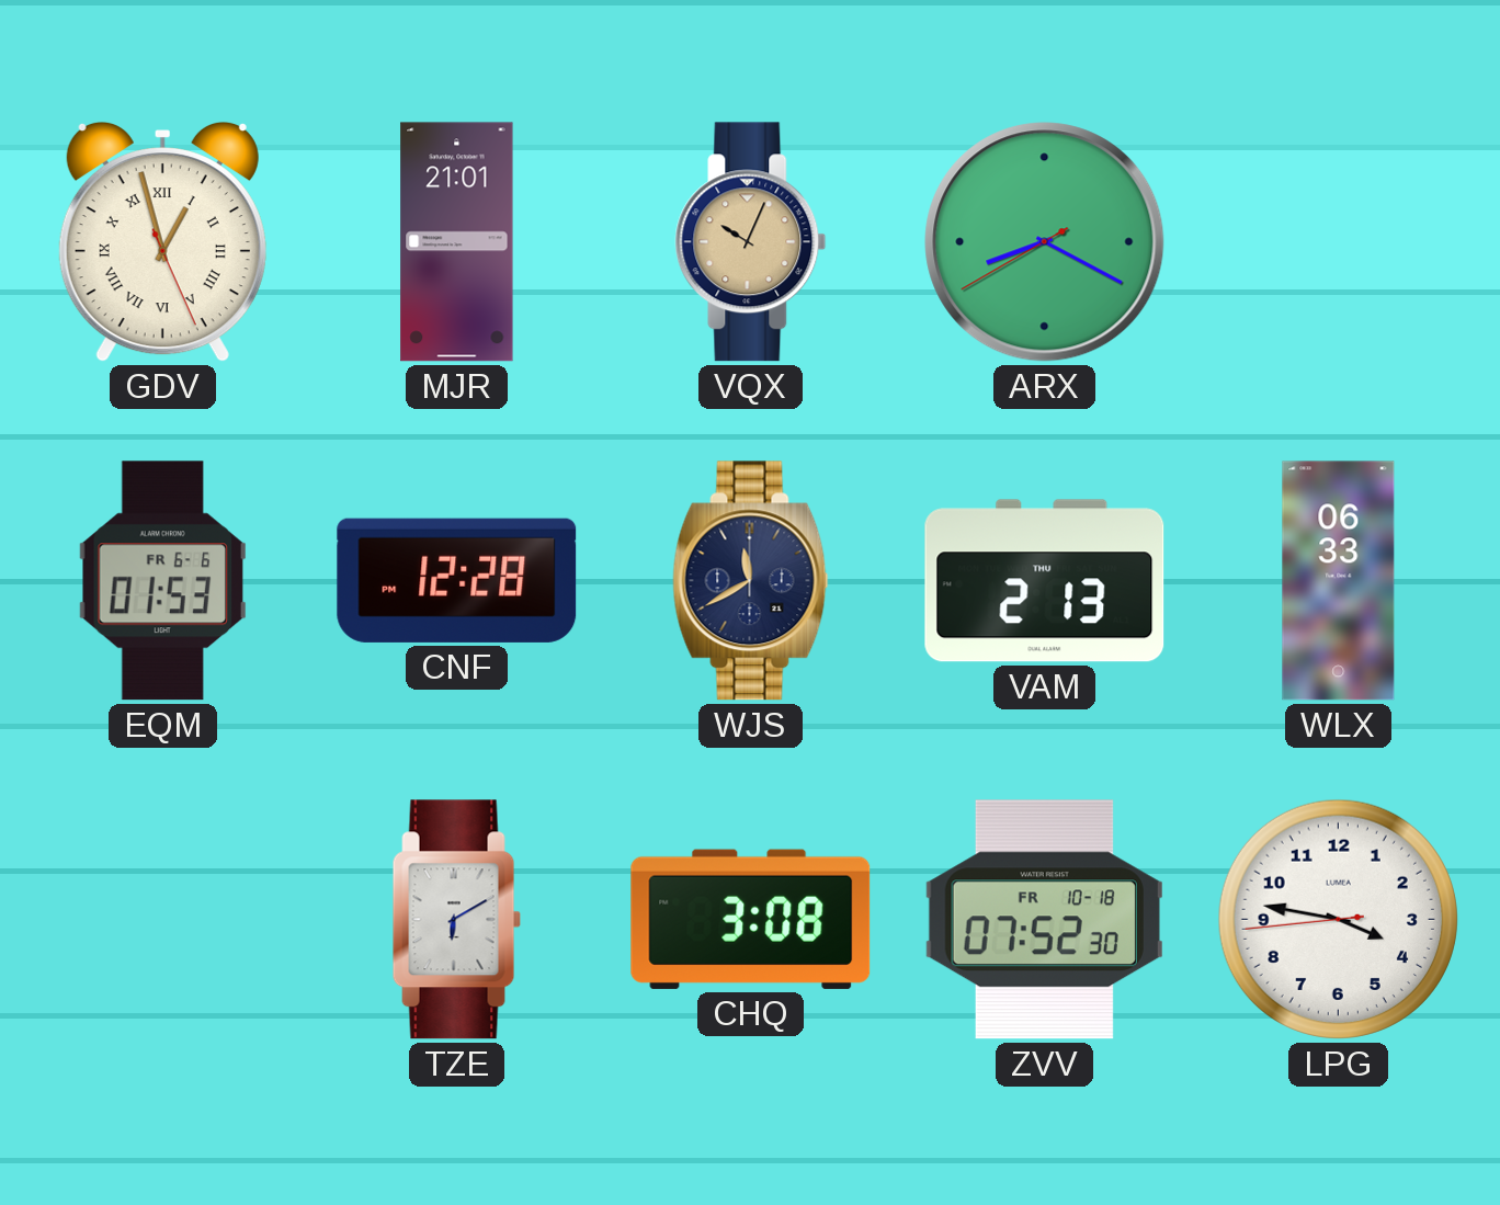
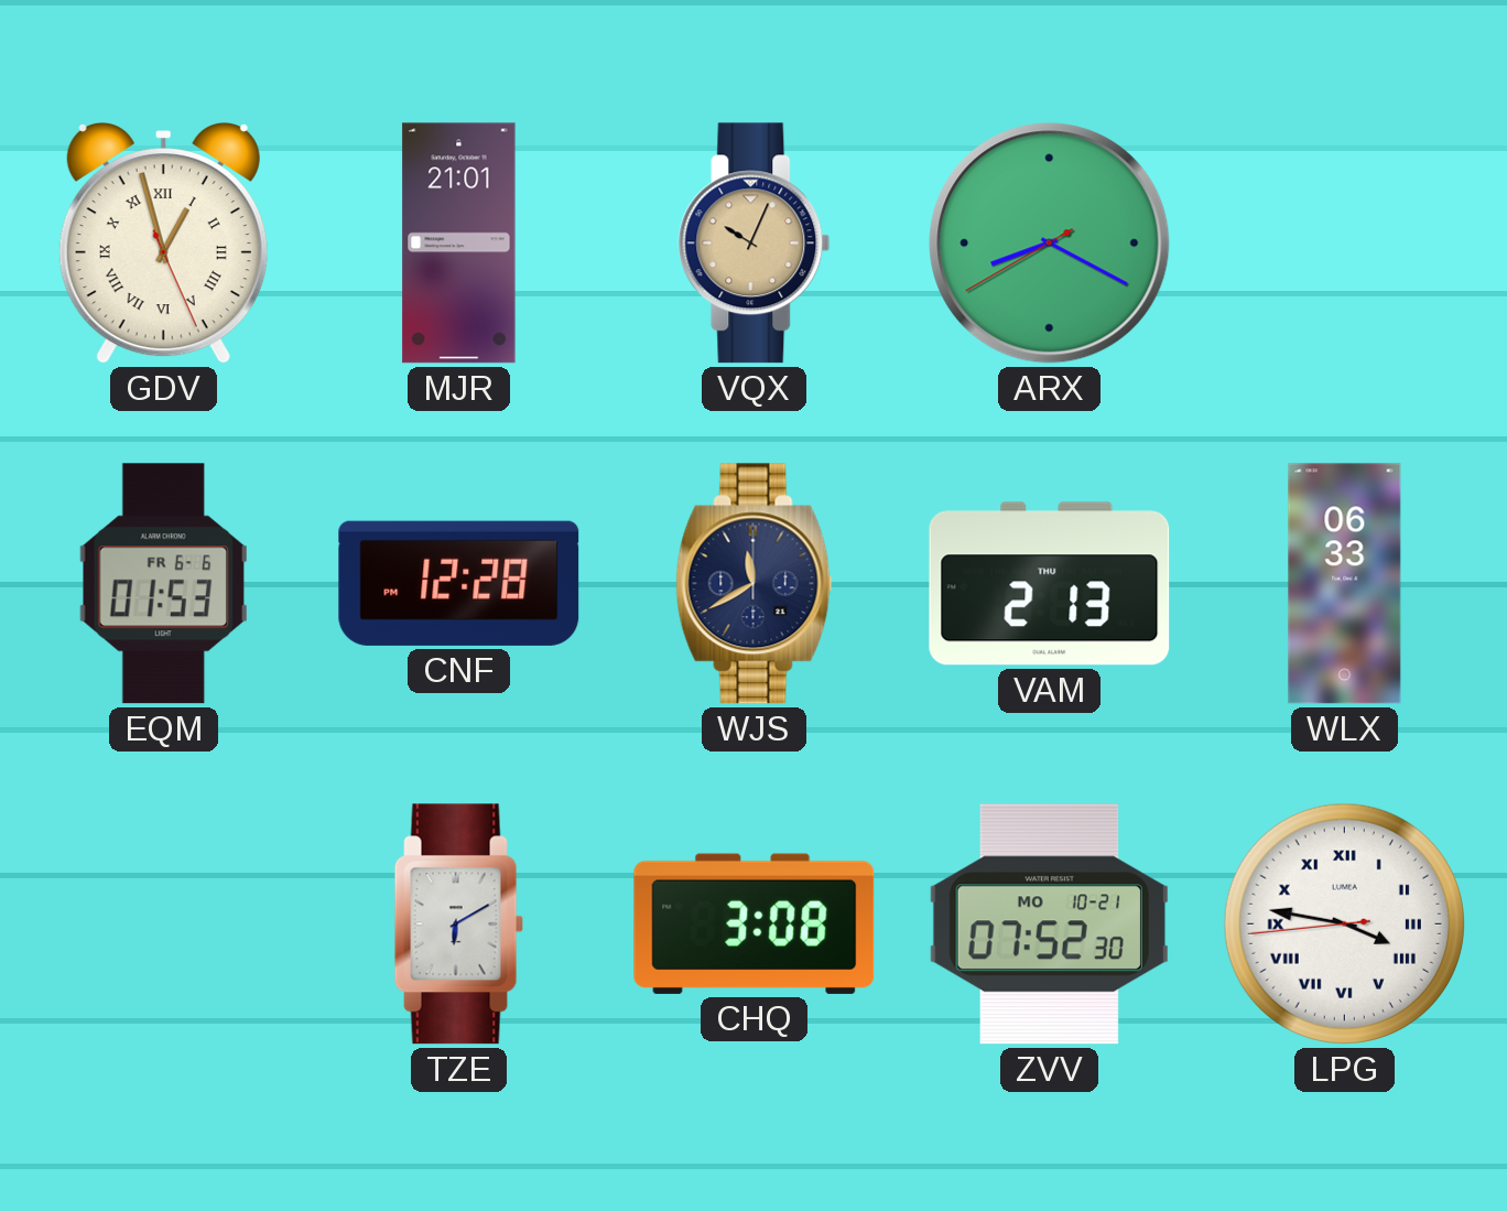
ZVV date: FR 10-18 -> MO 10-21 (1049, 925)
LPG numerals: Arabic -> Roman (1344, 923)
